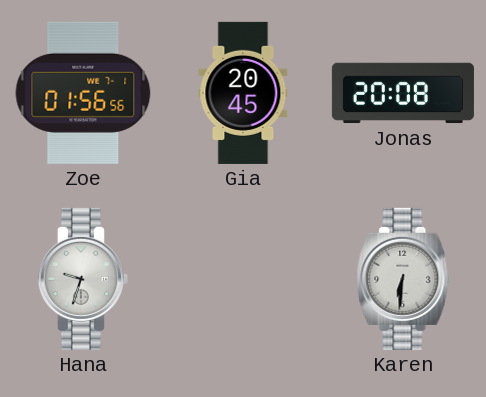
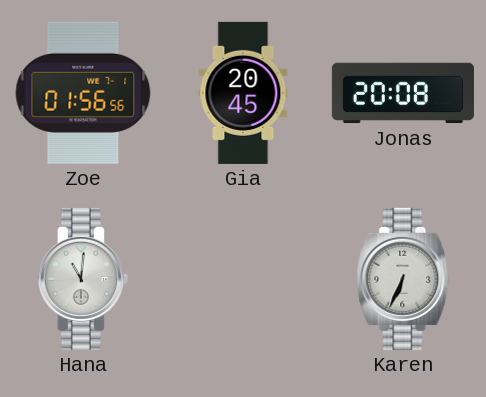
Hana: 9:33 -> 11:01 (83, 279)
Karen: 6:31 -> 6:34 (403, 279)
